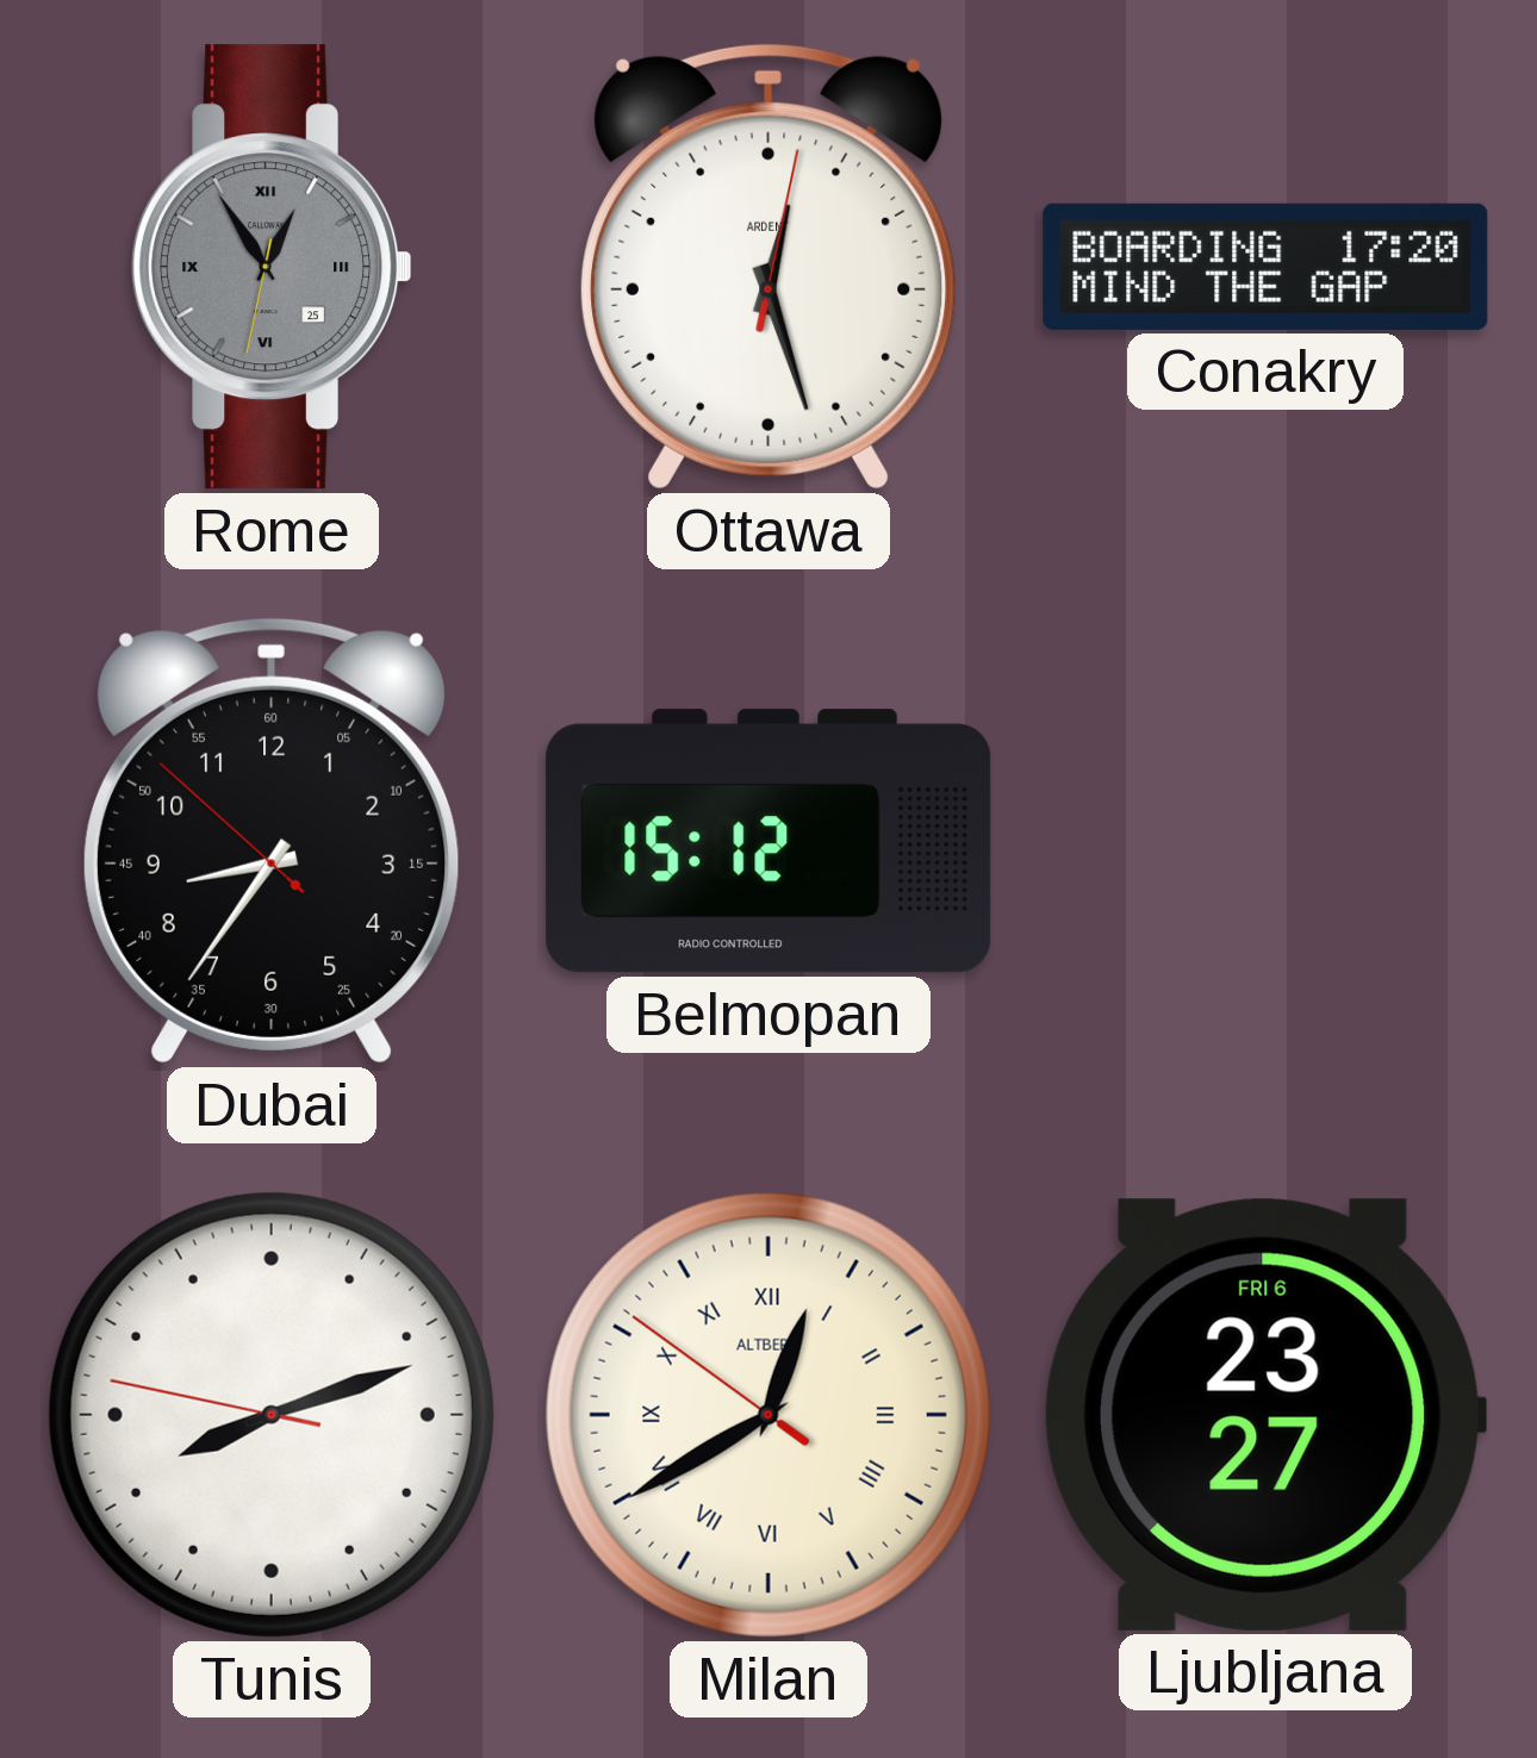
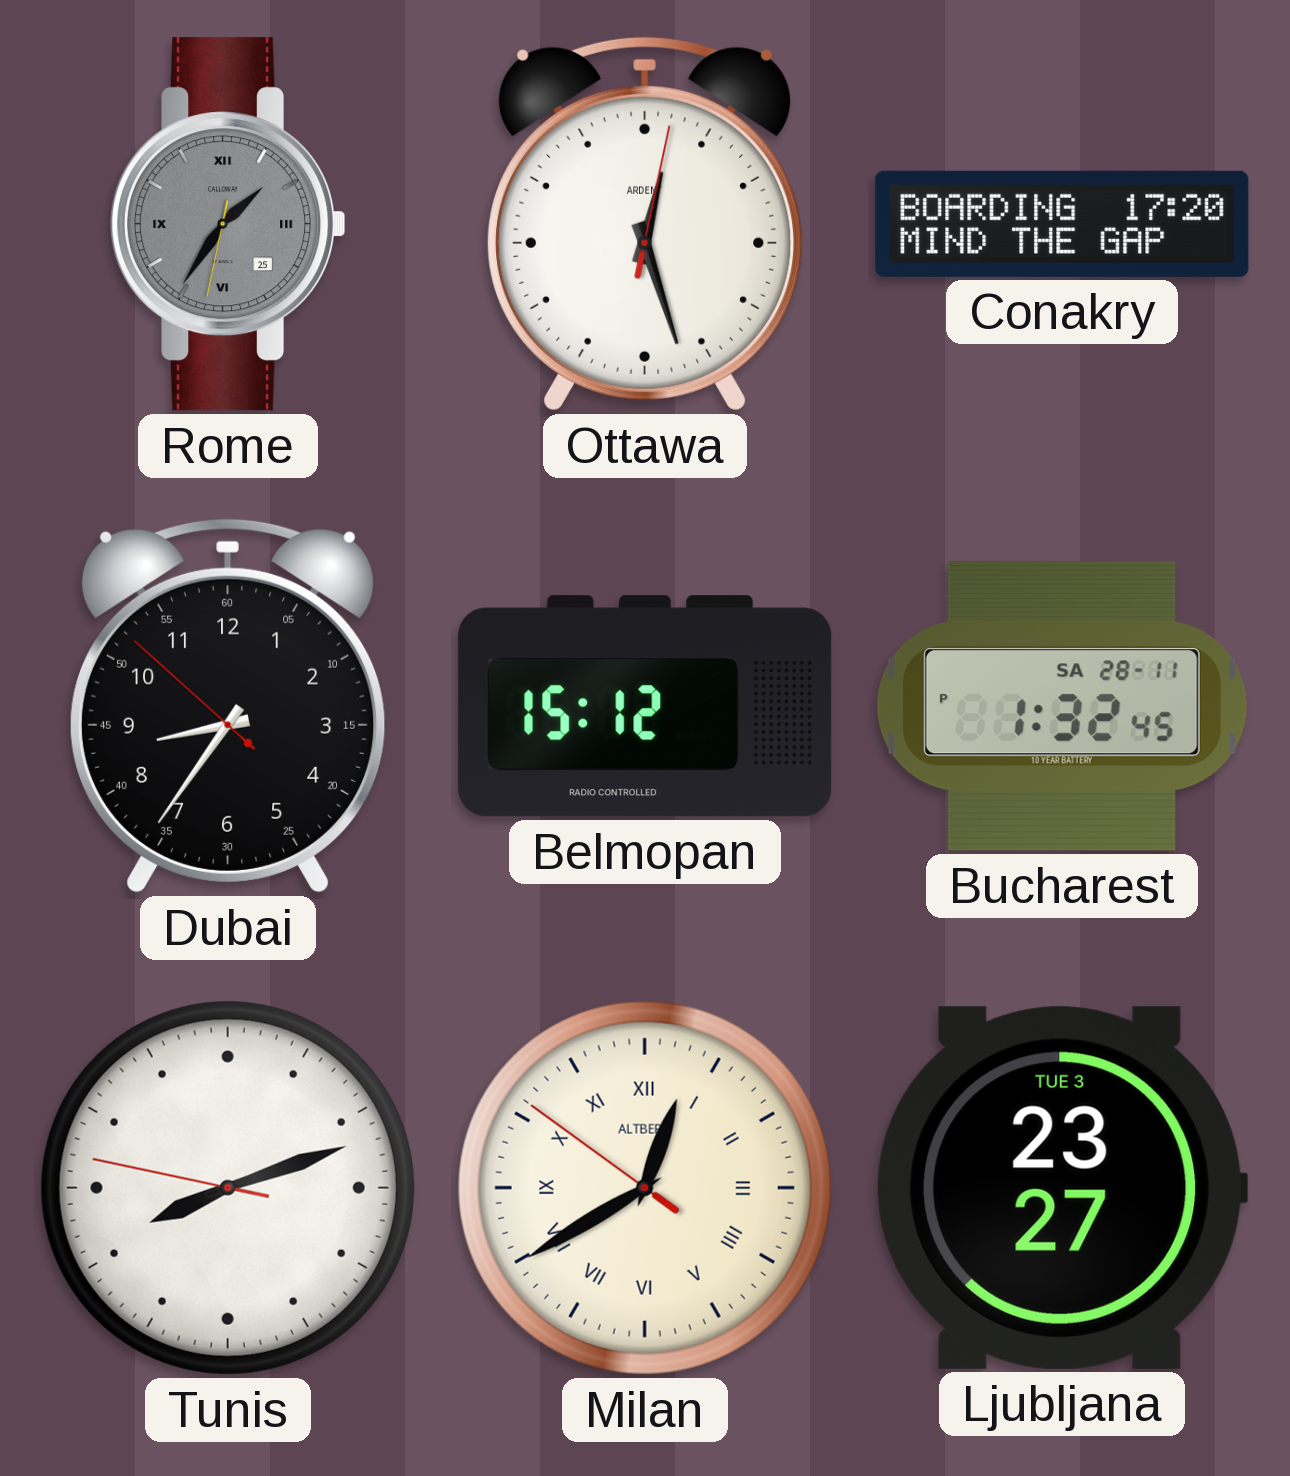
Rome: 12:54 -> 1:35 (228, 224)
Bucharest: none -> 1:32 (1062, 706)
Ljubljana date: FRI 6 -> TUE 3 (1062, 1188)
